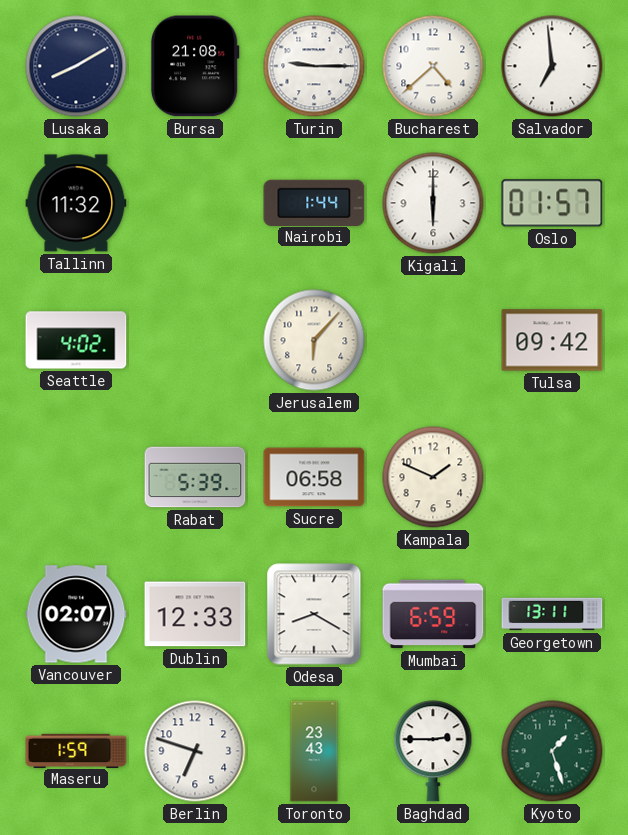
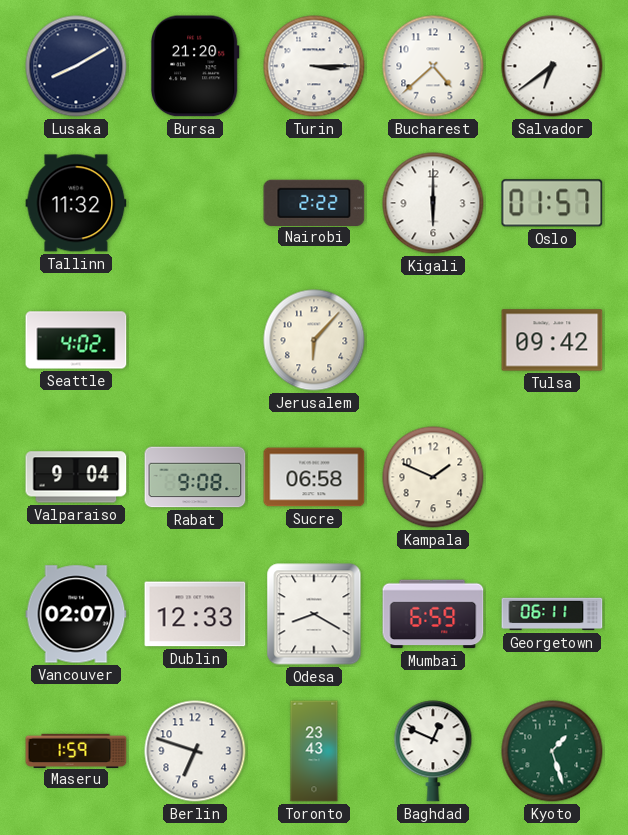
Bursa: 21:08 -> 21:20 (195, 66)
Turin: 9:15 -> 3:15 (314, 66)
Salvador: 6:59 -> 6:39 (552, 66)
Nairobi: 1:44 -> 2:22 (314, 202)
Valparaiso: none -> 9:04 (76, 477)
Rabat: 5:39 -> 9:08 (195, 477)
Georgetown: 13:11 -> 06:11 (552, 614)
Baghdad: 2:45 -> 12:49 (433, 751)
